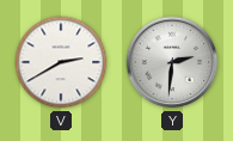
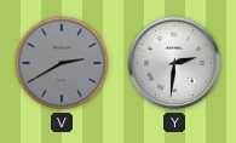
V dial: white -> grey (62, 63)
